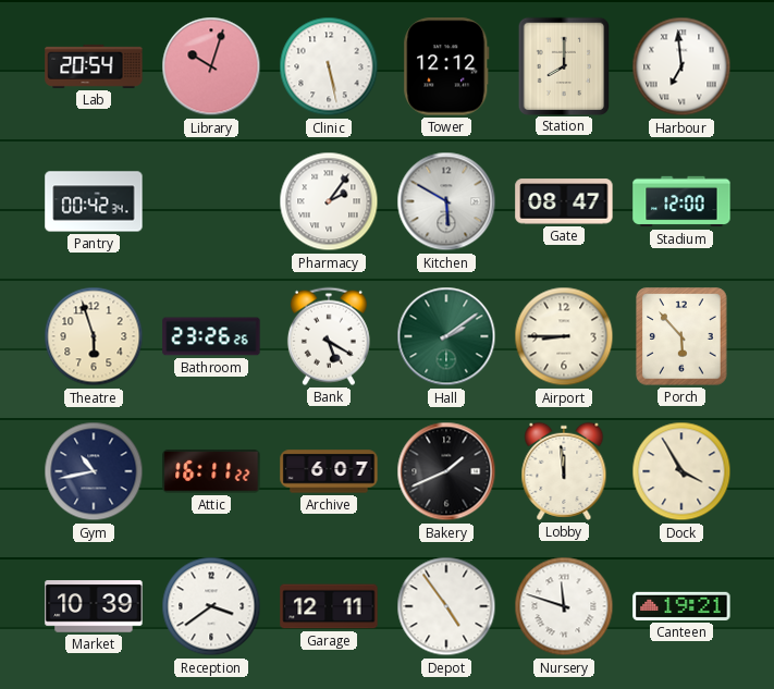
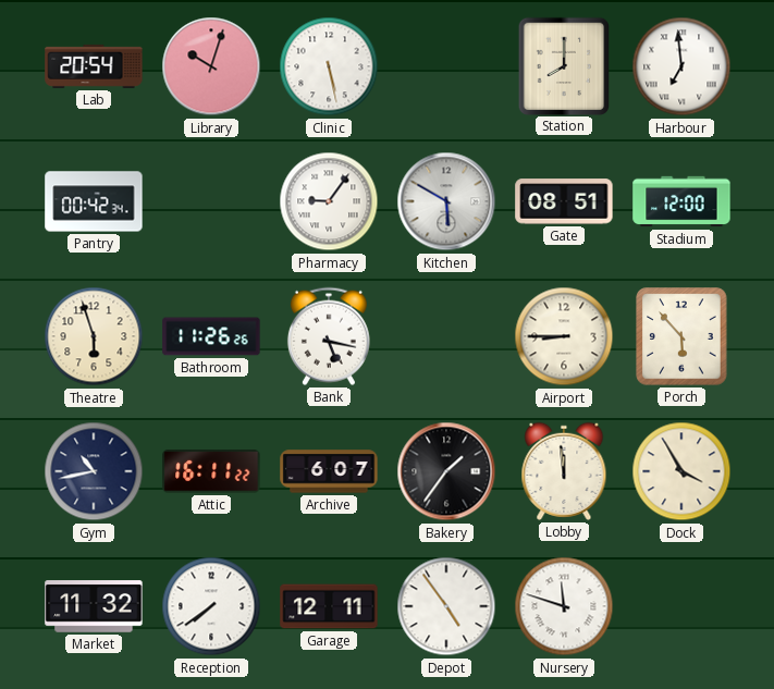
Tower: 12:12 -> none (446, 66)
Pharmacy: 2:06 -> 9:06 (329, 201)
Gate: 08:47 -> 08:51 (564, 201)
Bathroom: 23:26 -> 11:26 (211, 336)
Bank: 5:20 -> 5:17 (329, 336)
Hall: 2:09 -> none (446, 336)
Bakery: 1:41 -> 1:36 (446, 471)
Market: 10:39 -> 11:32 (94, 606)
Reception: 3:39 -> 7:39 (211, 606)
Canteen: 19:21 -> none (681, 606)
